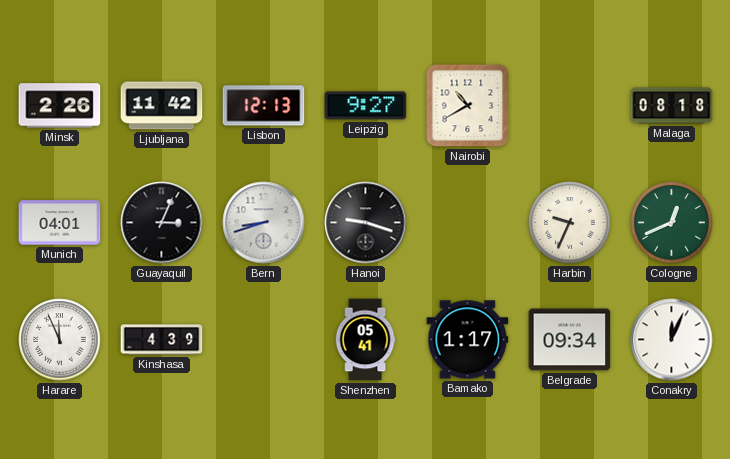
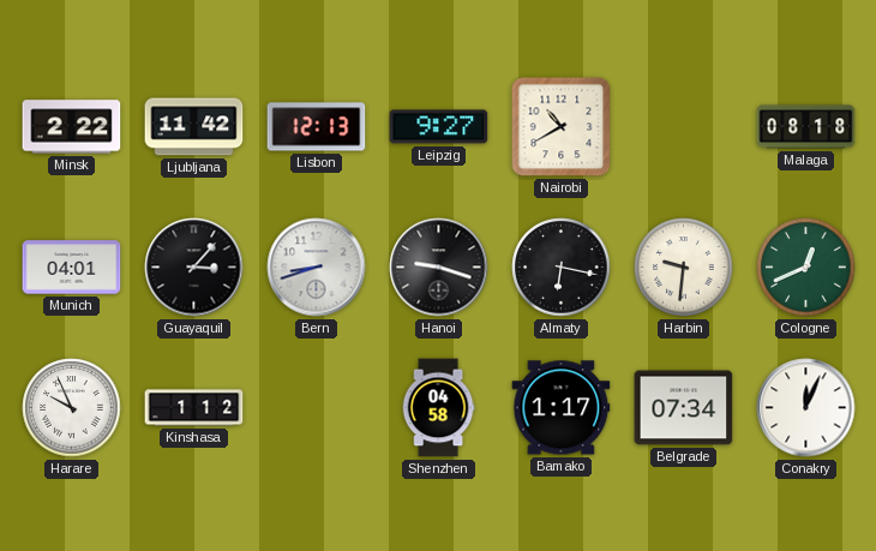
Minsk: 2:26 -> 2:22 (72, 127)
Guayaquil: 3:04 -> 3:07 (194, 268)
Almaty: none -> 6:17 (562, 268)
Harbin: 9:34 -> 9:31 (684, 268)
Harare: 11:56 -> 9:56 (72, 408)
Kinshasa: 4:39 -> 1:12 (194, 408)
Shenzhen: 05:41 -> 04:58 (438, 408)
Belgrade: 09:34 -> 07:34 (684, 408)
